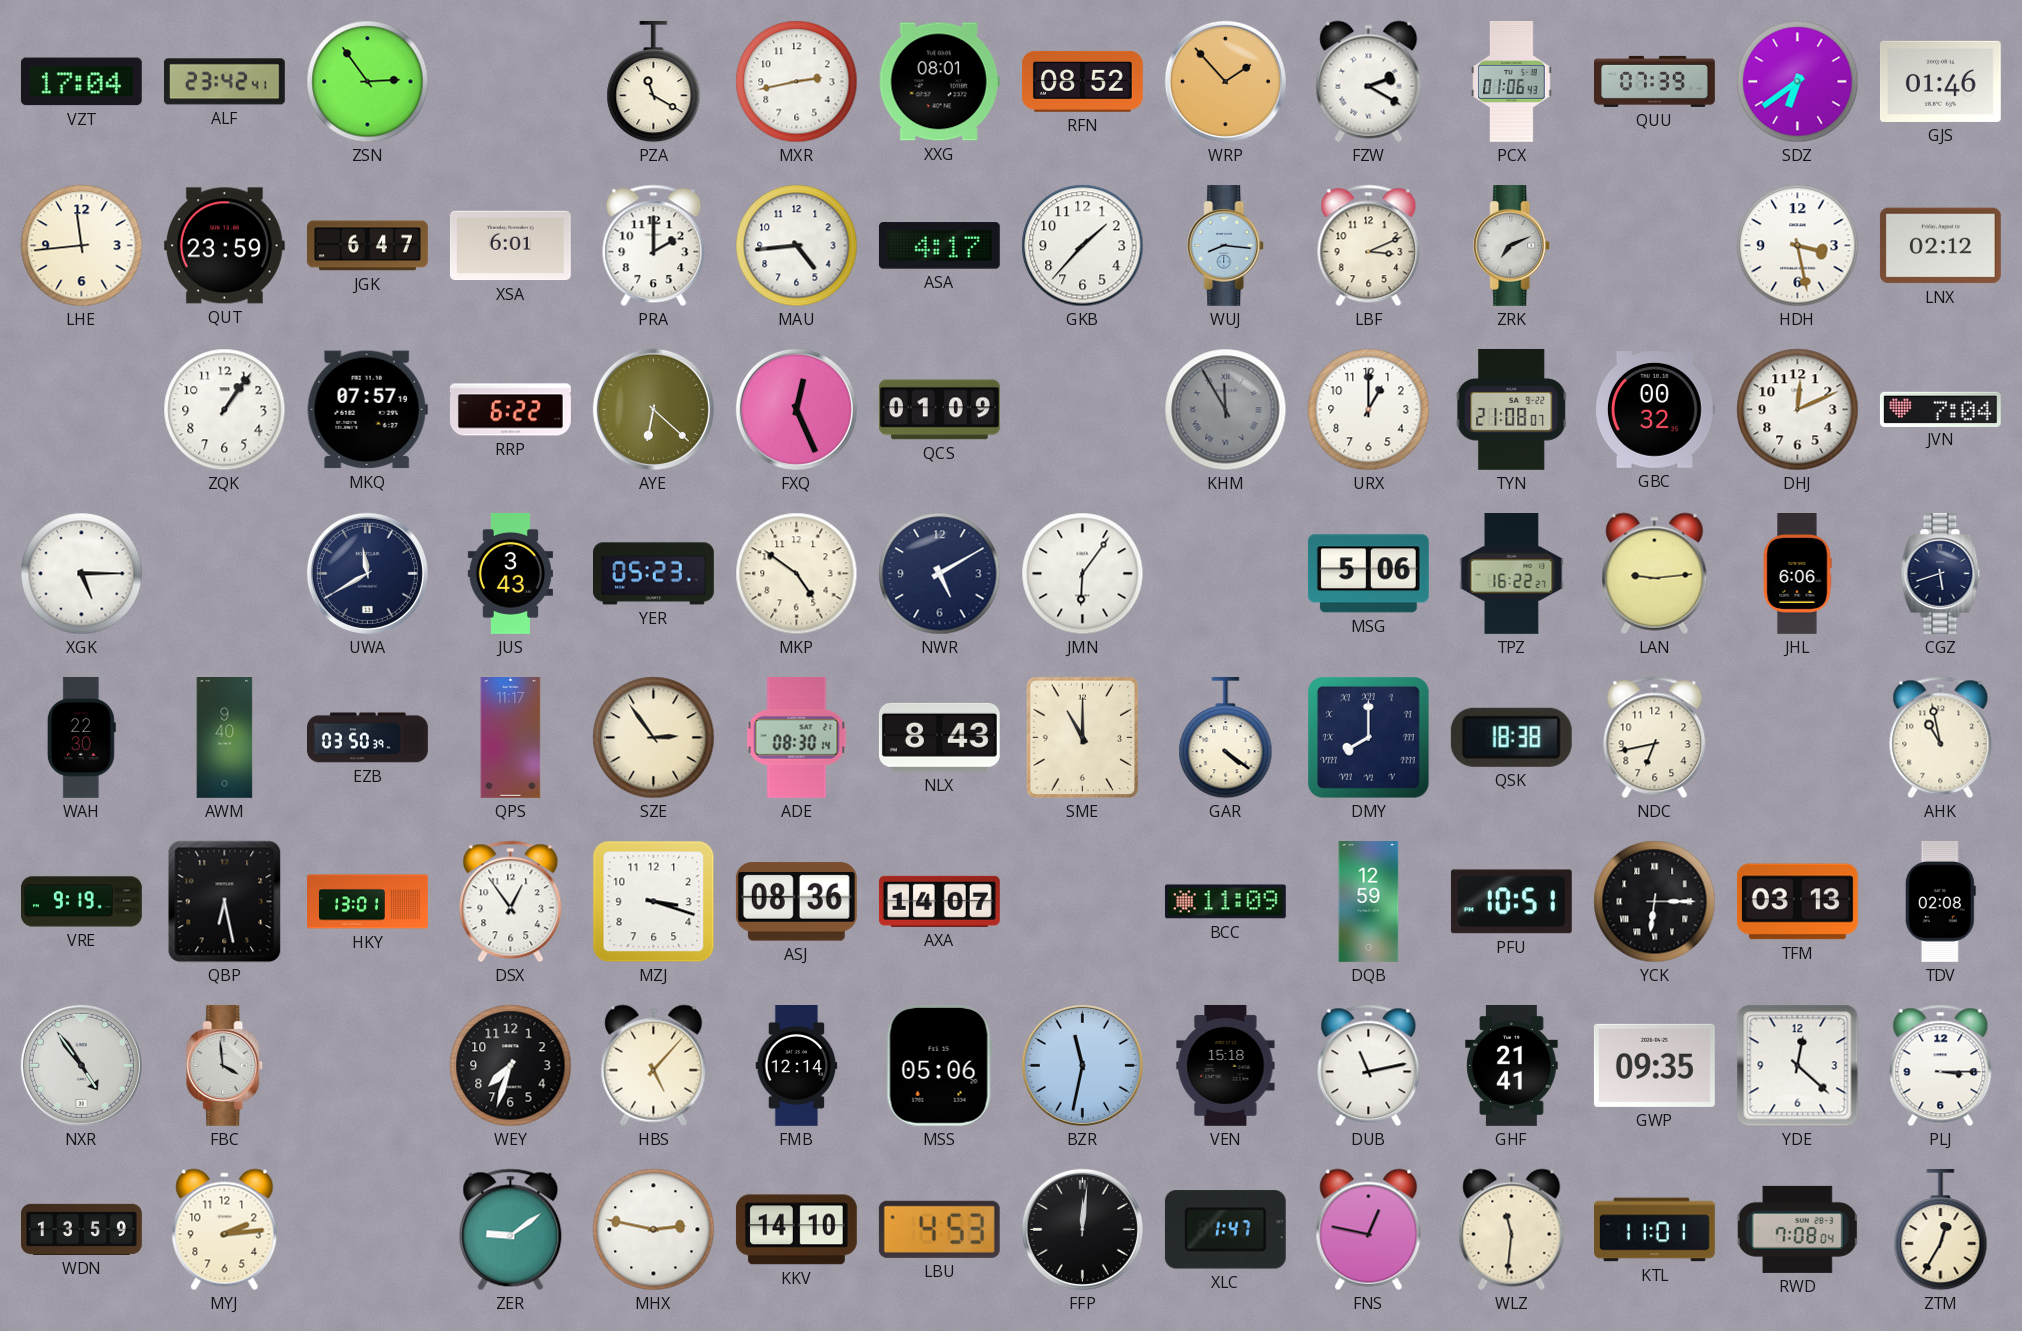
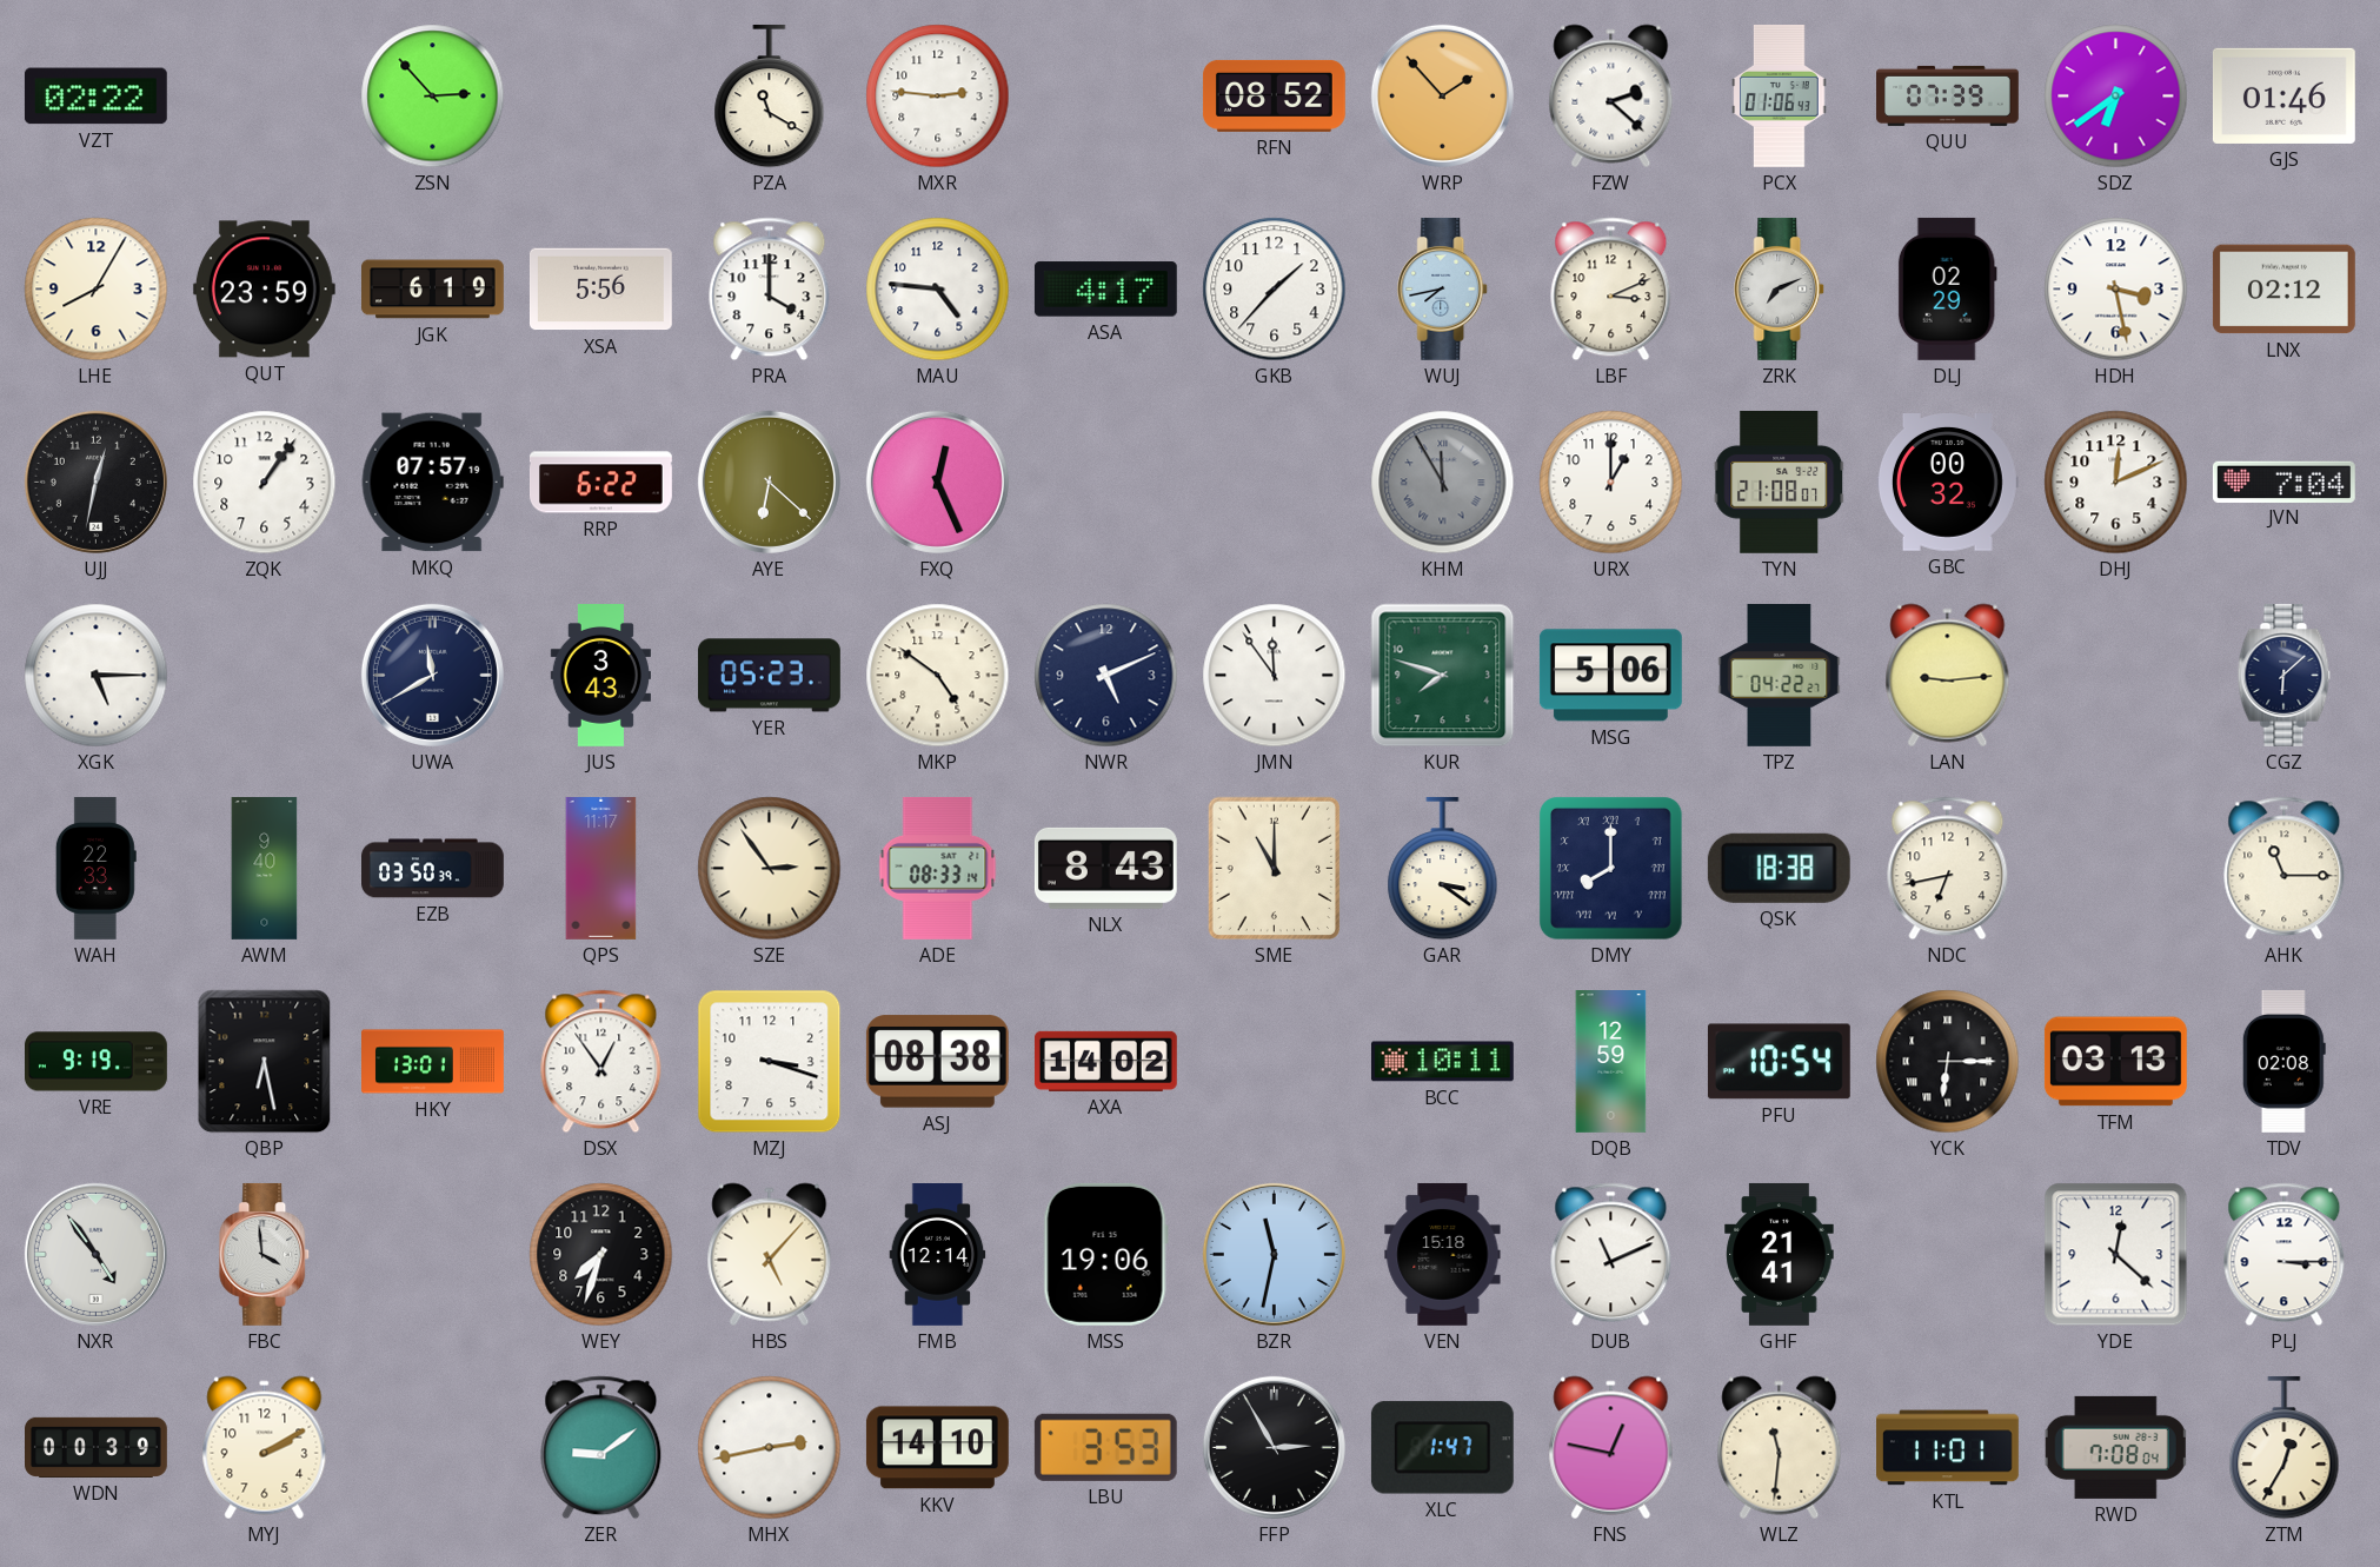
VZT: 17:04 -> 02:22 (95, 97)
ALF: 23:42 -> none (224, 82)
ZSN: 2:54 -> 2:53 (433, 97)
MXR: 2:43 -> 2:46 (938, 97)
XXG: 08:01 -> none (939, 82)
FZW: 2:20 -> 2:22 (1611, 97)
LHE: 11:44 -> 8:05 (97, 290)
JGK: 6:47 -> 6:19 (433, 290)
XSA: 6:01 -> 5:56 (600, 290)
PRA: 2:00 -> 4:00 (770, 290)
MAU: 4:44 -> 4:46 (938, 290)
WUJ: 8:16 -> 7:43 (1443, 288)
DLJ: none -> 02:29 (1947, 288)
UJJ: none -> 12:32 (95, 482)
QCS: 01:09 -> none (939, 410)
NWR: 5:10 -> 5:11 (1106, 676)
JMN: 6:06 -> 11:54 (1275, 676)
KUR: none -> 7:48 (1443, 676)
TPZ: 16:22 -> 04:22 (1780, 676)
JHL: 6:06 -> none (1797, 574)
CGZ: 5:42 -> 6:08 (2285, 675)
WAH: 22:30 -> 22:33 (95, 868)
ADE: 08:30 -> 08:33 (938, 869)
GAR: 4:21 -> 3:21 (1443, 869)
AHK: 10:58 -> 11:15 (2285, 869)
ASJ: 08:36 -> 08:38 (937, 1062)
AXA: 14:07 -> 14:02 (1105, 1061)
BCC: 11:09 -> 10:11 (1442, 1062)
PFU: 10:51 -> 10:54 (1779, 1062)
MSS: 05:06 -> 19:06 (1105, 1254)
DUB: 11:13 -> 11:11 (1611, 1255)
GWP: 09:35 -> none (1654, 1065)
WDN: 13:59 -> 00:39 (97, 1447)
MYJ: 2:14 -> 2:10 (265, 1448)
MHX: 2:47 -> 2:43 (770, 1448)
LBU: 4:53 -> 3:53 (1105, 1447)
FFP: 12:01 -> 2:55 (1274, 1447)
